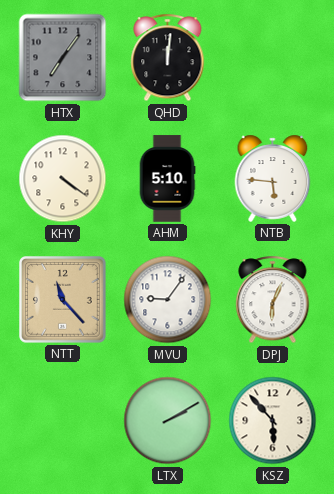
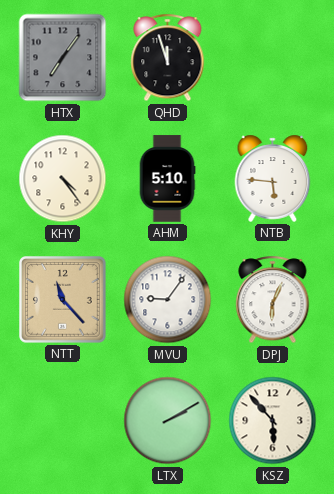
QHD: 12:01 -> 11:57 (168, 58)
KHY: 4:21 -> 4:24 (63, 179)
